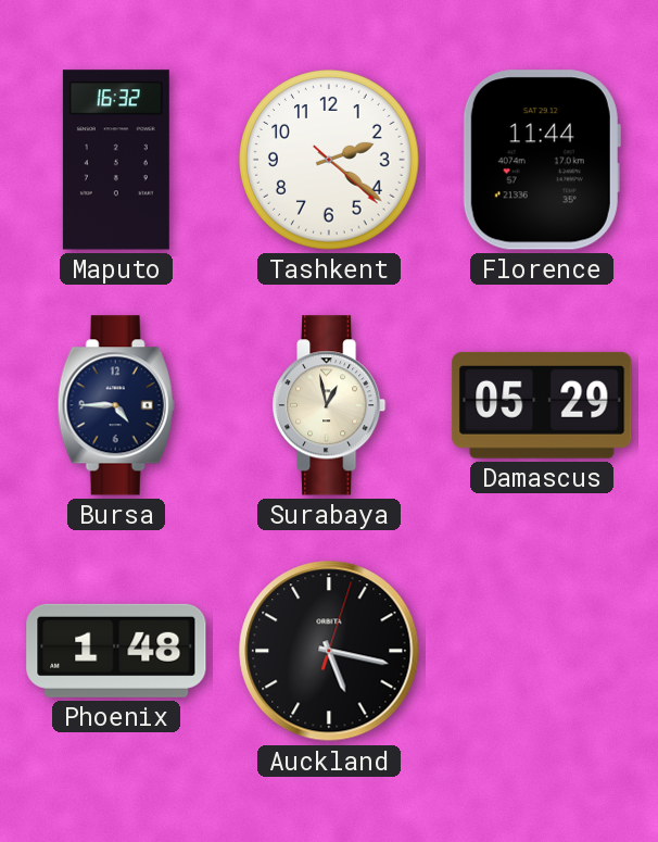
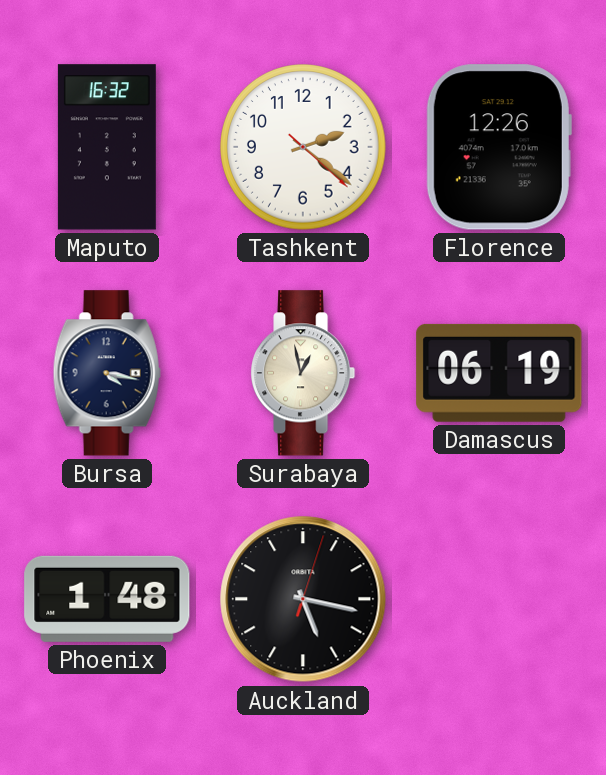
Florence: 11:44 -> 12:26 (499, 147)
Bursa: 4:45 -> 4:17 (107, 373)
Damascus: 05:29 -> 06:19 (499, 373)
